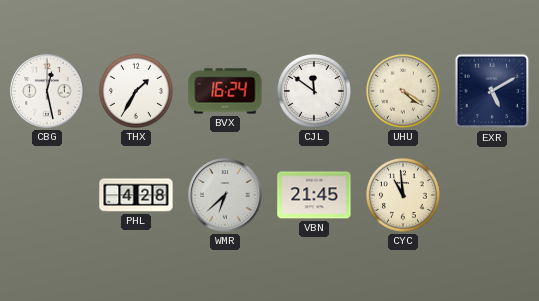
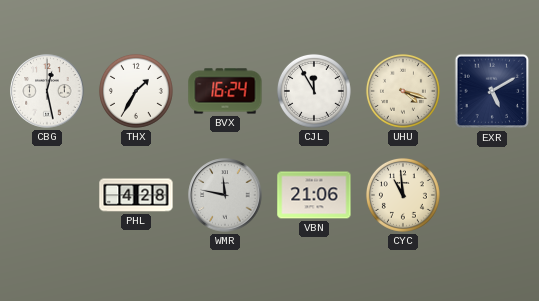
CJL: 11:51 -> 11:55 (314, 91)
UHU: 4:21 -> 4:18 (403, 91)
WMR: 6:38 -> 11:47 (225, 195)
VBN: 21:45 -> 21:06 (314, 195)
